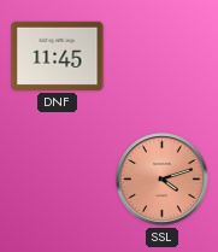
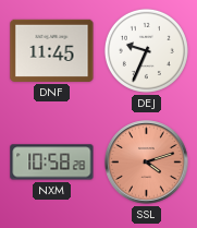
DEJ: none -> 9:34 (146, 50)
NXM: none -> 10:58 (52, 163)
